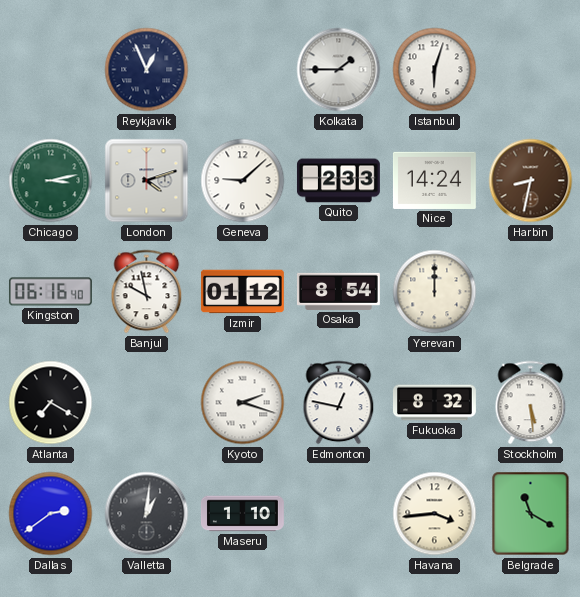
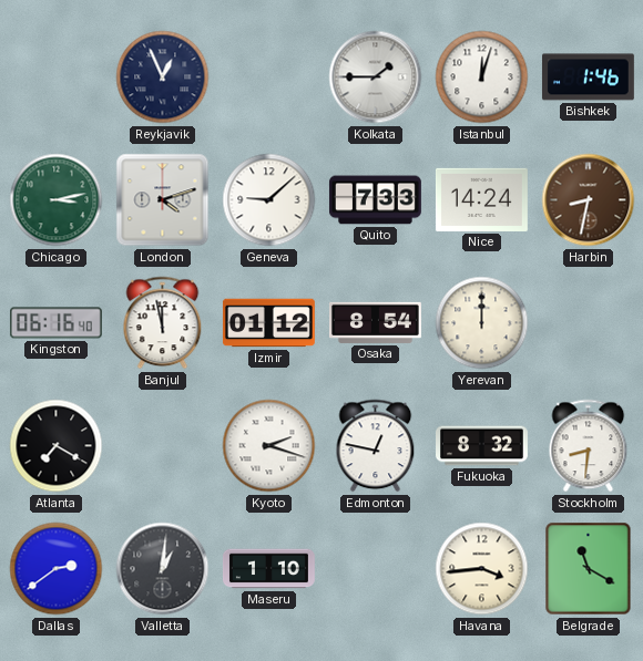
Istanbul: 6:03 -> 12:03 (482, 78)
Bishkek: none -> 1:46 (588, 78)
Quito: 2:33 -> 7:33 (375, 200)
Banjul: 9:58 -> 11:58 (163, 323)
Stockholm: 5:29 -> 8:31 (589, 446)
